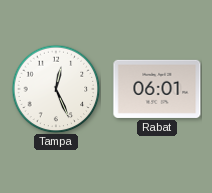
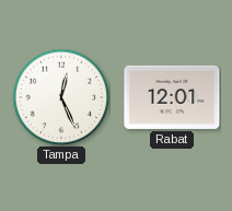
Rabat: 06:01 -> 12:01 (172, 97)
